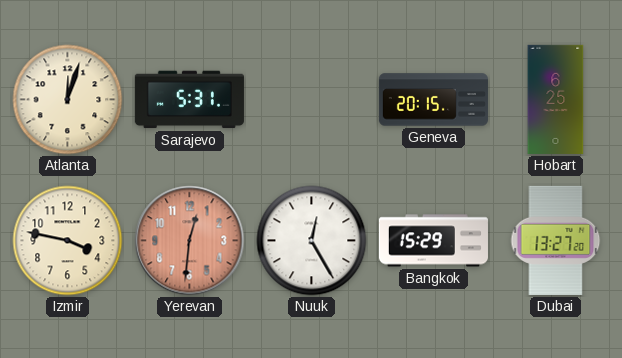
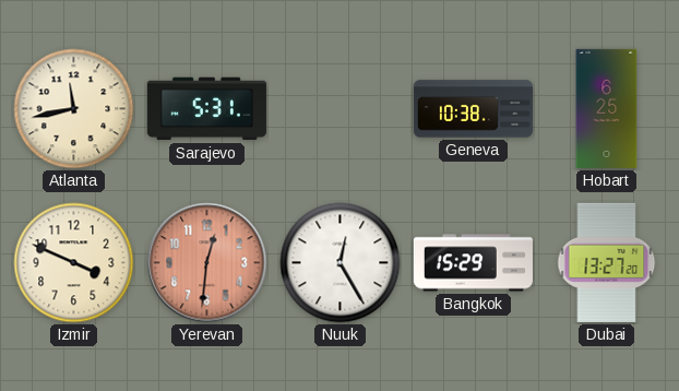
Atlanta: 12:03 -> 11:43 (74, 109)
Geneva: 20:15 -> 10:38 (473, 109)
Izmir: 3:47 -> 3:49 (74, 263)
